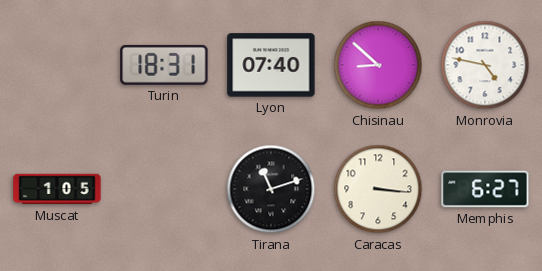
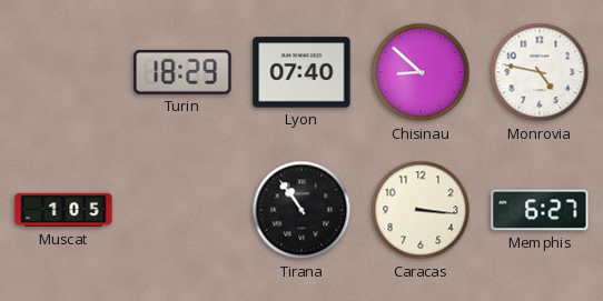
Turin: 18:31 -> 18:29 (182, 72)
Tirana: 11:12 -> 10:54 (301, 210)
